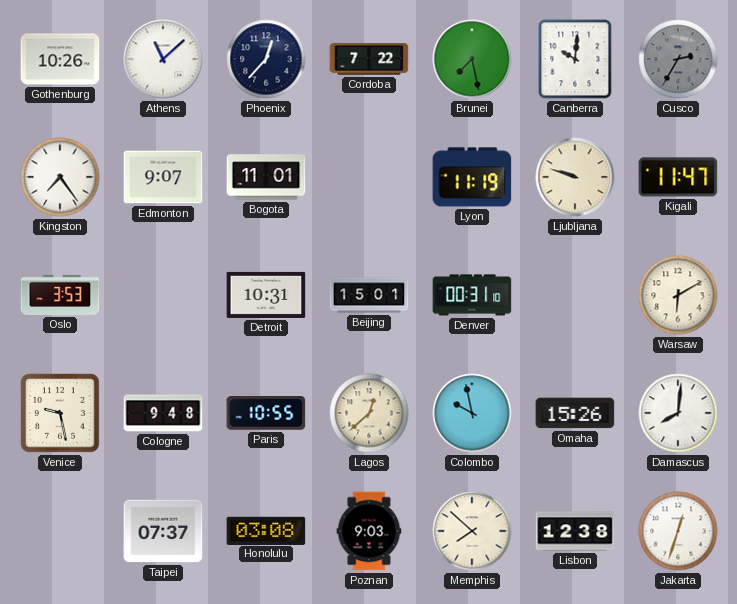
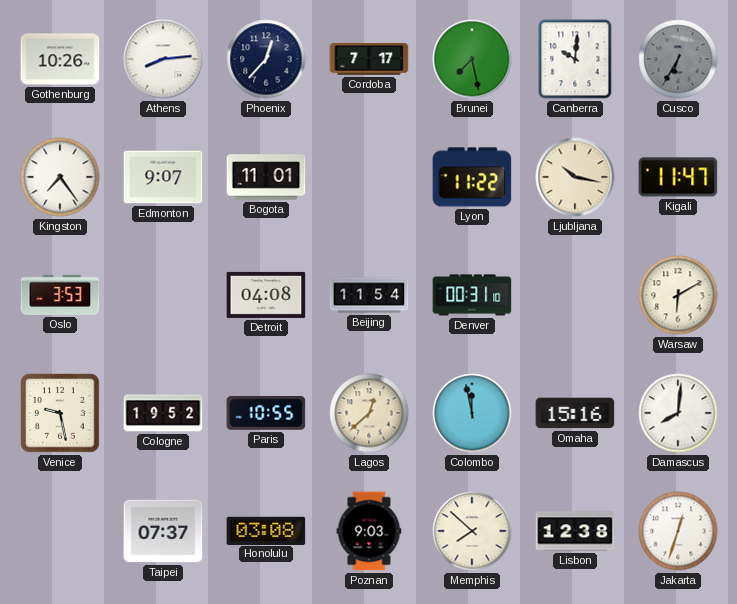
Athens: 11:08 -> 8:14 (163, 59)
Cordoba: 7:22 -> 7:17 (369, 59)
Cusco: 2:35 -> 6:35 (678, 59)
Lyon: 11:19 -> 11:22 (472, 177)
Ljubljana: 9:48 -> 10:17 (575, 177)
Detroit: 10:31 -> 04:08 (266, 295)
Beijing: 15:01 -> 11:54 (369, 295)
Cologne: 9:48 -> 19:52 (163, 413)
Colombo: 9:58 -> 11:58 (472, 413)
Omaha: 15:26 -> 15:16 (575, 413)
